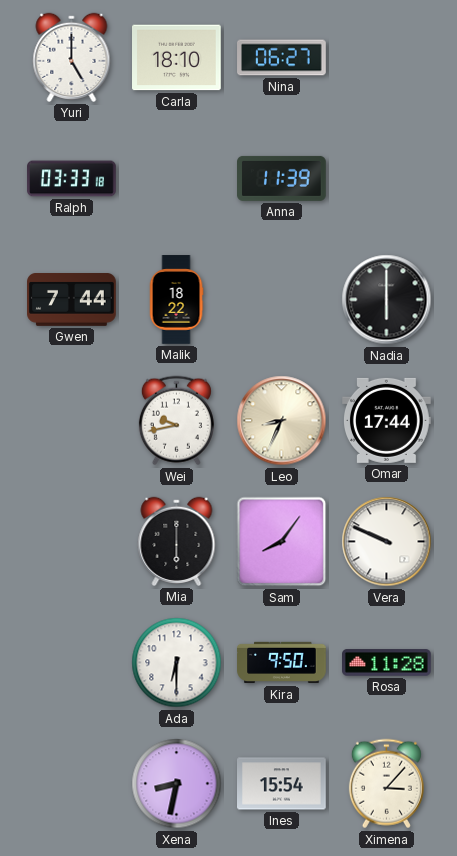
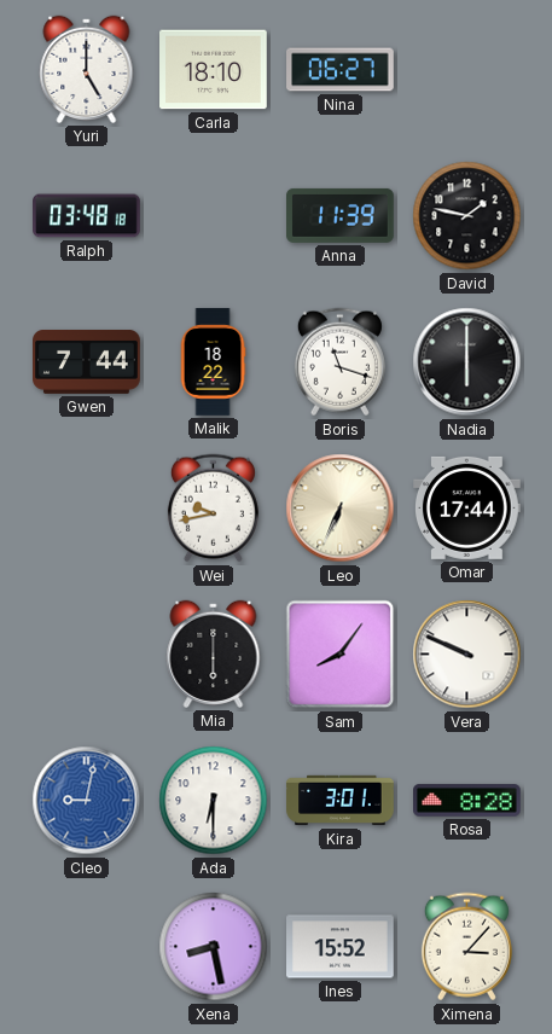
Ralph: 03:33 -> 03:48 (87, 216)
David: none -> 1:47 (467, 216)
Boris: none -> 11:18 (339, 362)
Leo: 8:34 -> 6:34 (341, 509)
Cleo: none -> 9:02 (87, 801)
Kira: 9:50 -> 3:01 (341, 801)
Rosa: 11:28 -> 8:28 (467, 801)
Xena: 8:32 -> 8:28 (214, 947)
Ines: 15:54 -> 15:52 (341, 947)
